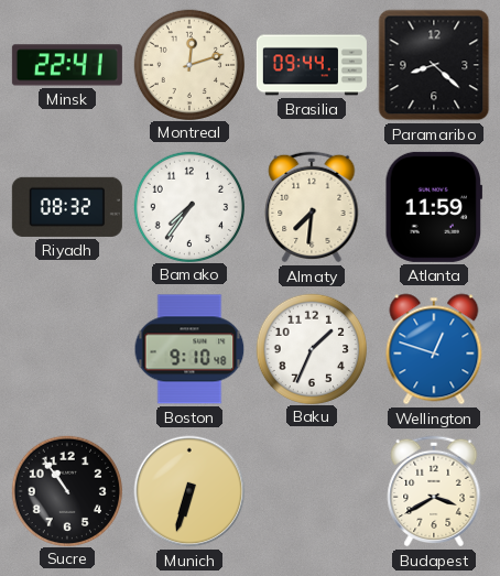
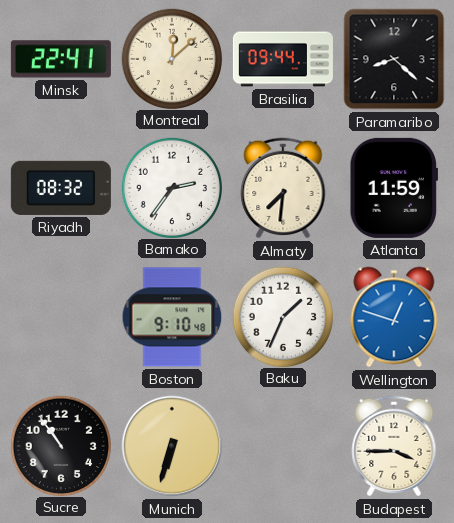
Montreal: 12:12 -> 12:08 (171, 58)
Bamako: 7:36 -> 2:36 (171, 187)
Budapest: 3:40 -> 3:45 (394, 446)
